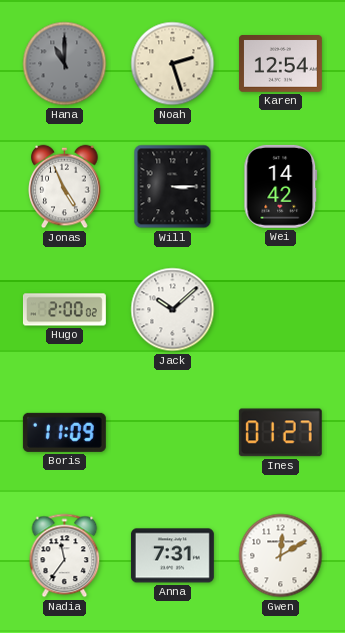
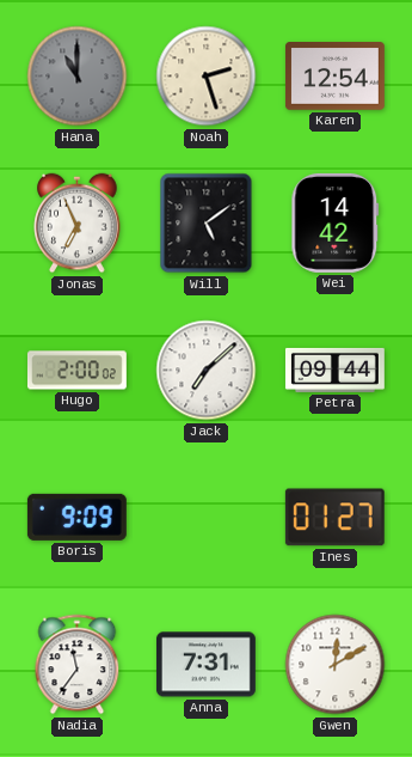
Jonas: 4:56 -> 6:56 (78, 224)
Will: 3:15 -> 5:09 (207, 224)
Jack: 10:08 -> 7:08 (207, 371)
Petra: none -> 09:44 (334, 370)
Boris: 11:09 -> 9:09 (76, 517)
